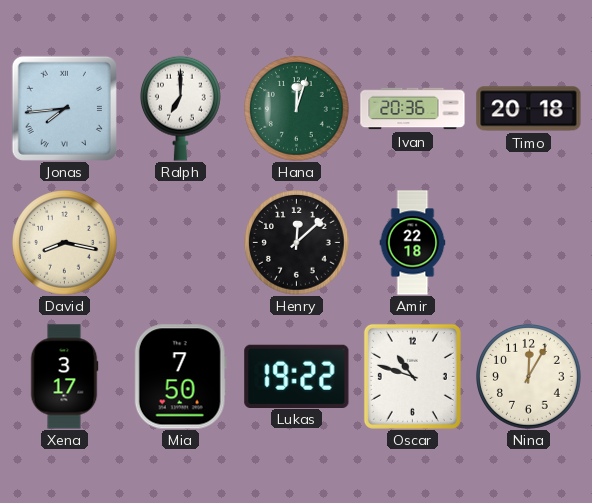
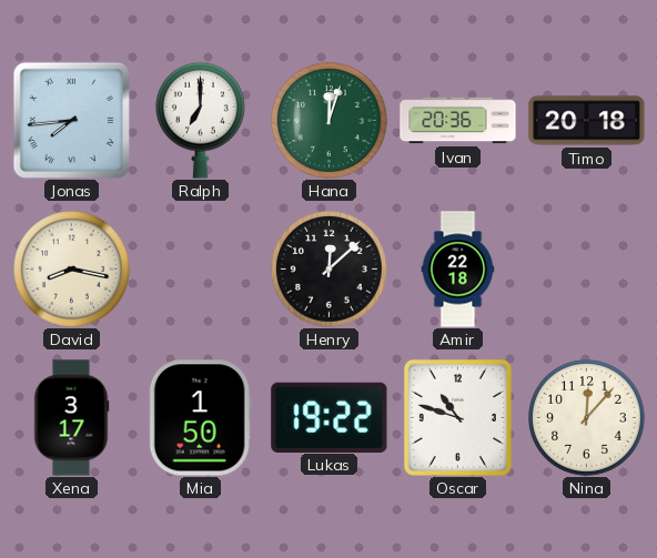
Mia: 7:50 -> 1:50 (200, 418)
Nina: 12:05 -> 12:07 (587, 418)
